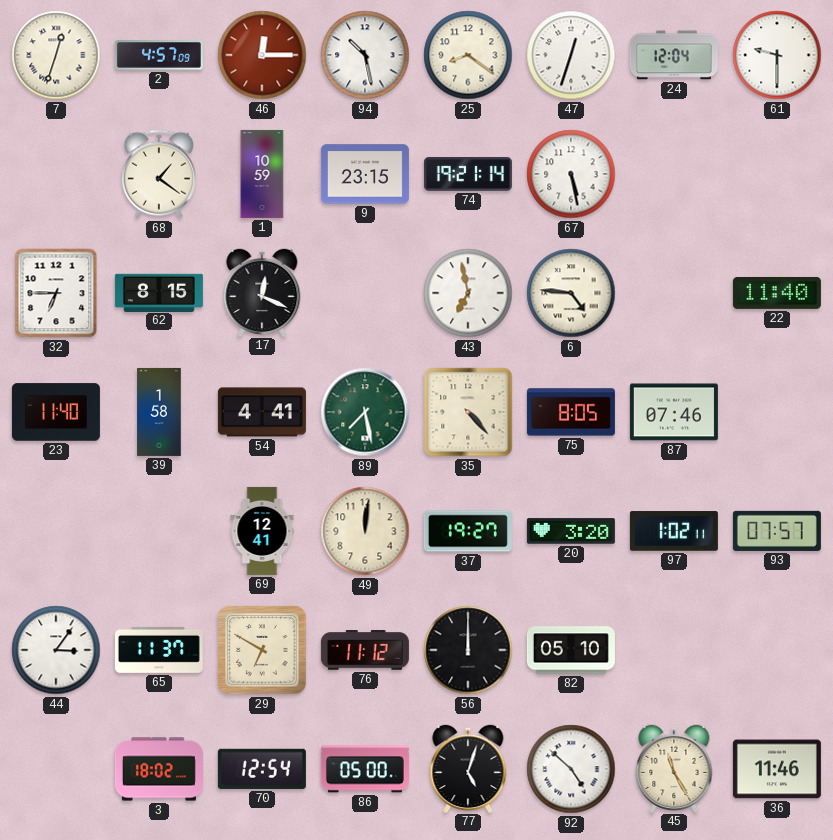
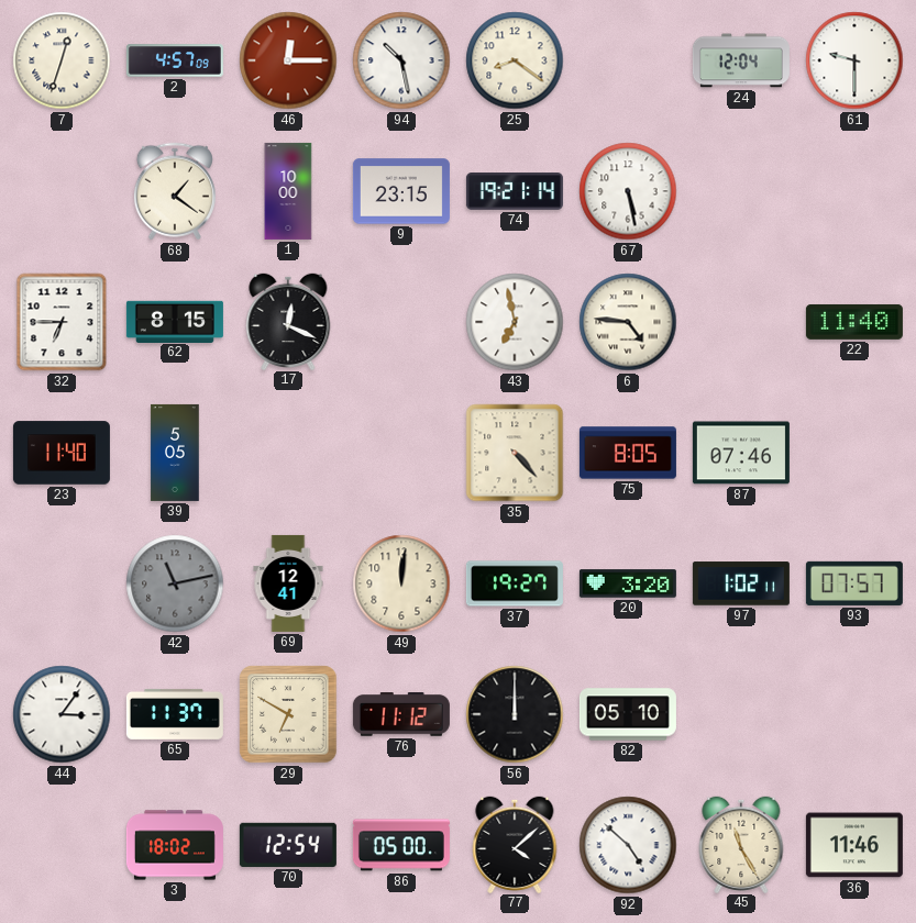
47: 12:33 -> none (571, 55)
1: 10:59 -> 10:00 (288, 191)
39: 1:58 -> 5:05 (175, 453)
54: 4:41 -> none (262, 412)
89: 7:28 -> none (365, 412)
42: none -> 11:13 (175, 583)
77: 5:03 -> 4:08 (515, 844)
